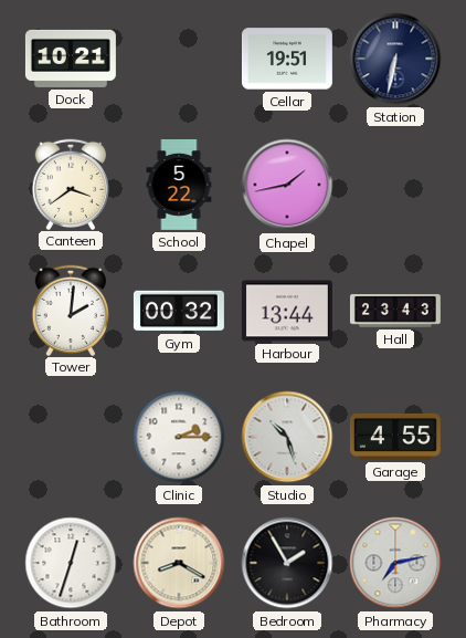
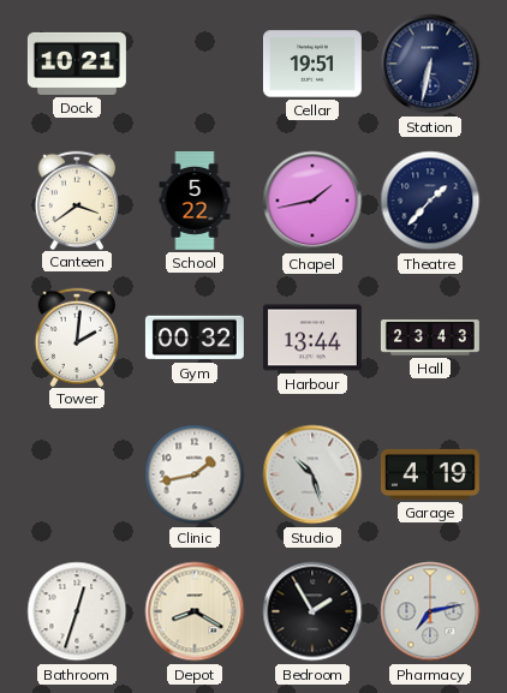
Theatre: none -> 1:37 (430, 201)
Clinic: 2:15 -> 1:43 (195, 474)
Garage: 4:55 -> 4:19 (430, 474)
